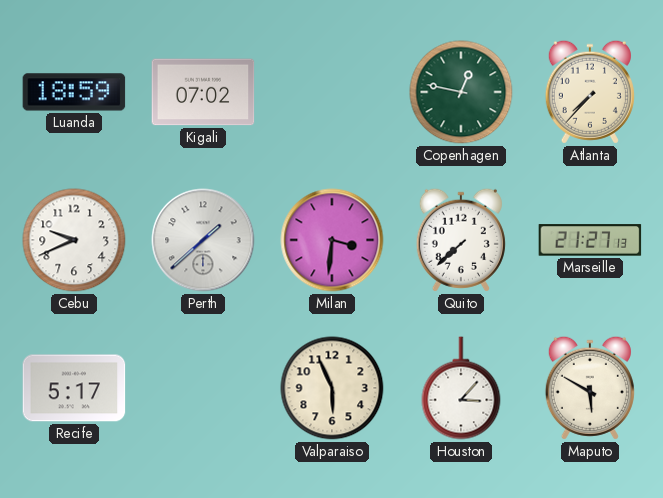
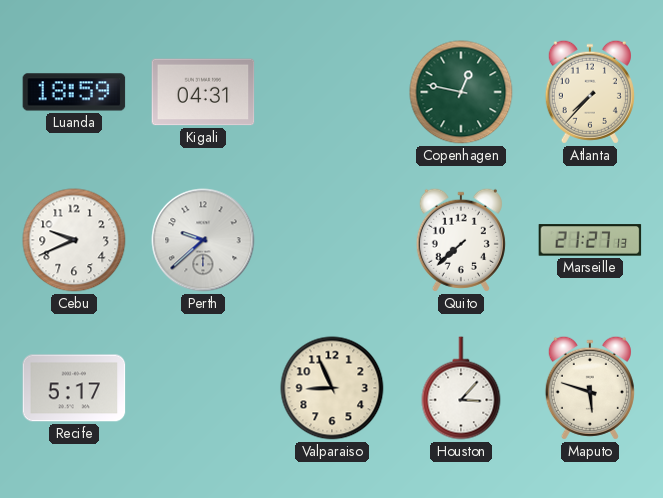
Kigali: 07:02 -> 04:31 (203, 92)
Perth: 1:38 -> 9:38 (203, 240)
Milan: 3:31 -> none (332, 240)
Valparaiso: 5:56 -> 8:56 (332, 388)
Maputo: 5:50 -> 5:48 (590, 388)
